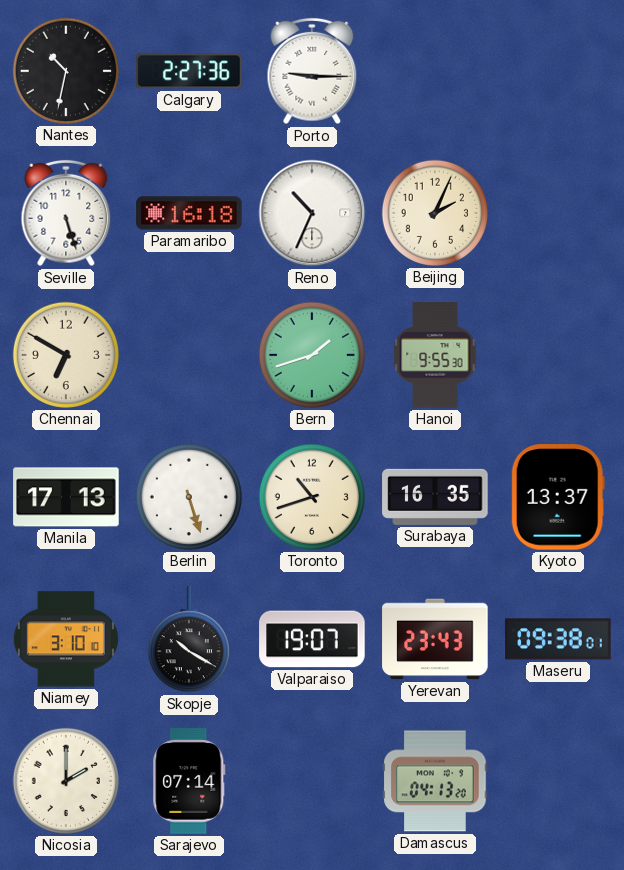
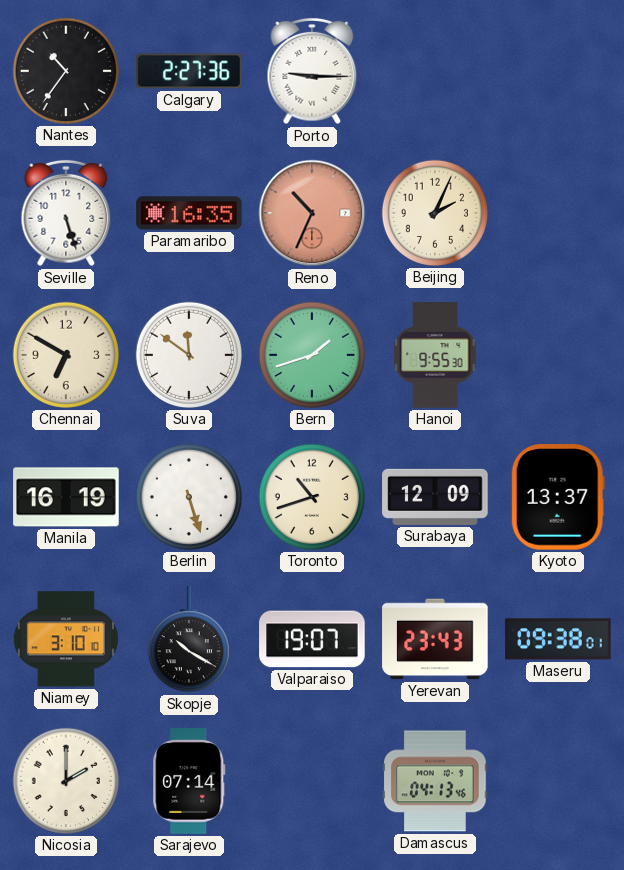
Nantes: 10:32 -> 10:36 (66, 71)
Paramaribo: 16:18 -> 16:35 (189, 213)
Reno dial: white -> salmon (312, 213)
Suva: none -> 11:51 (189, 355)
Manila: 17:13 -> 16:19 (66, 497)
Surabaya: 16:35 -> 12:09 (435, 497)
Damascus: 04:13:20 -> 04:13:46 (435, 781)
